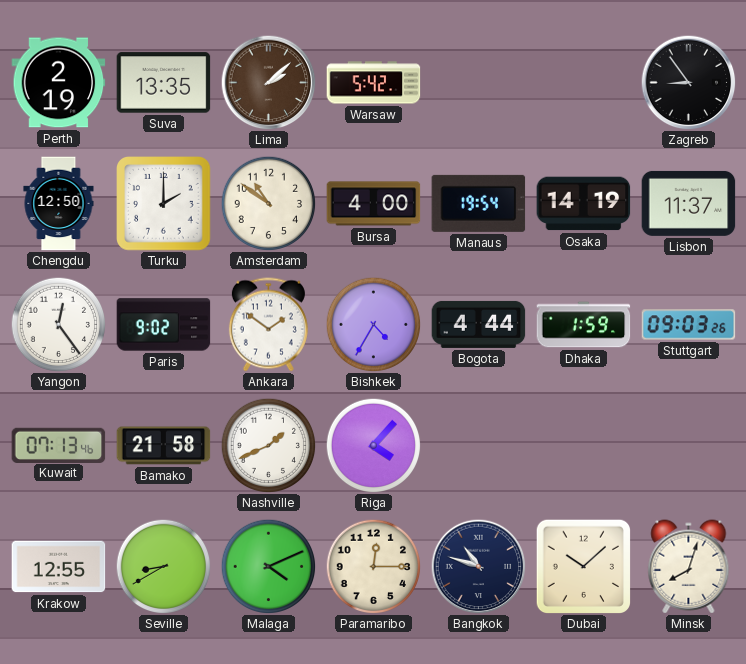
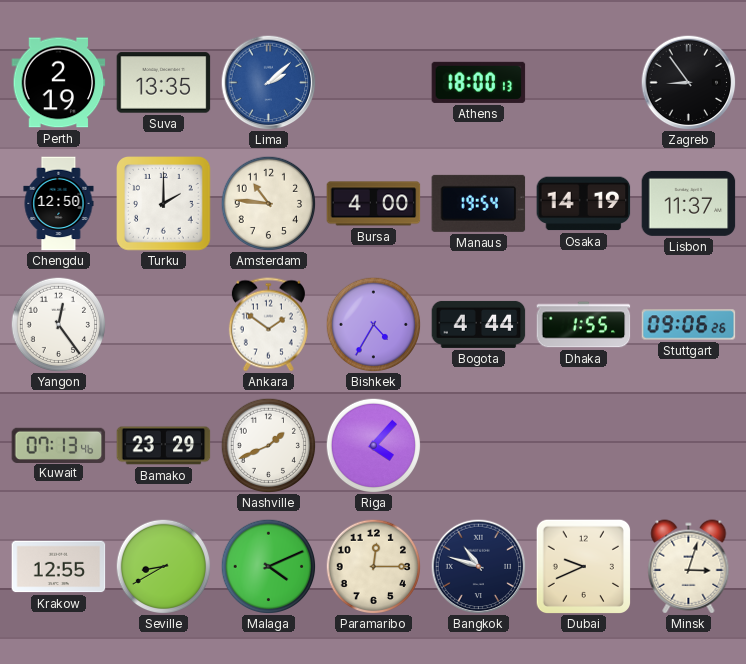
Lima dial: brown -> blue (268, 82)
Warsaw: 5:42 -> none (374, 83)
Athens: none -> 18:00 (479, 82)
Amsterdam: 10:51 -> 10:46 (268, 203)
Paris: 9:02 -> none (164, 325)
Dhaka: 1:59 -> 1:55 (584, 325)
Stuttgart: 09:03 -> 09:06 (689, 325)
Bamako: 21:58 -> 23:29 (164, 446)
Dubai: 10:08 -> 9:41 (583, 566)
Minsk: 8:03 -> 3:03 (689, 567)
